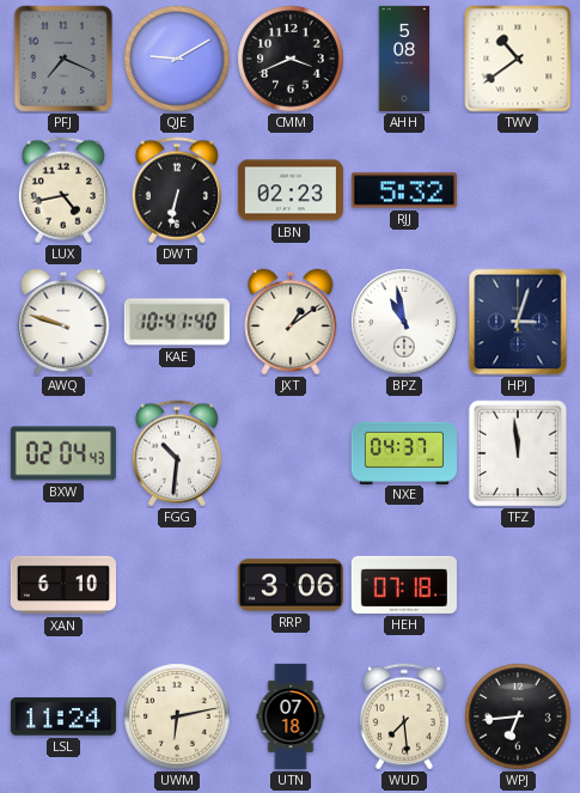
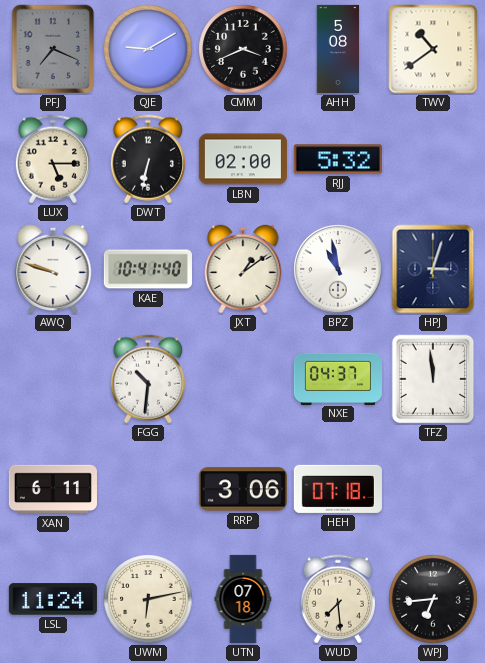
LUX: 4:43 -> 5:15 (53, 159)
LBN: 02:23 -> 02:00 (243, 159)
BXW: 02:04 -> none (63, 453)
XAN: 6:10 -> 6:11 (53, 489)
